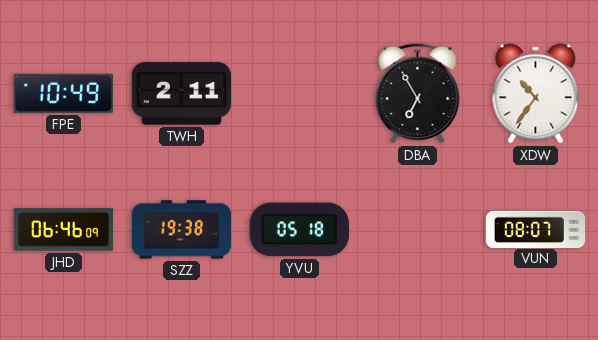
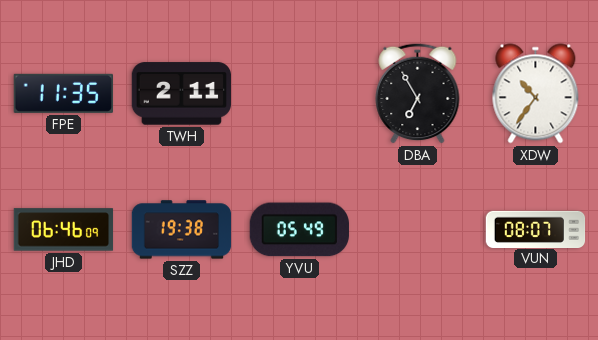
FPE: 10:49 -> 11:35 (63, 93)
YVU: 05:18 -> 05:49 (299, 230)
